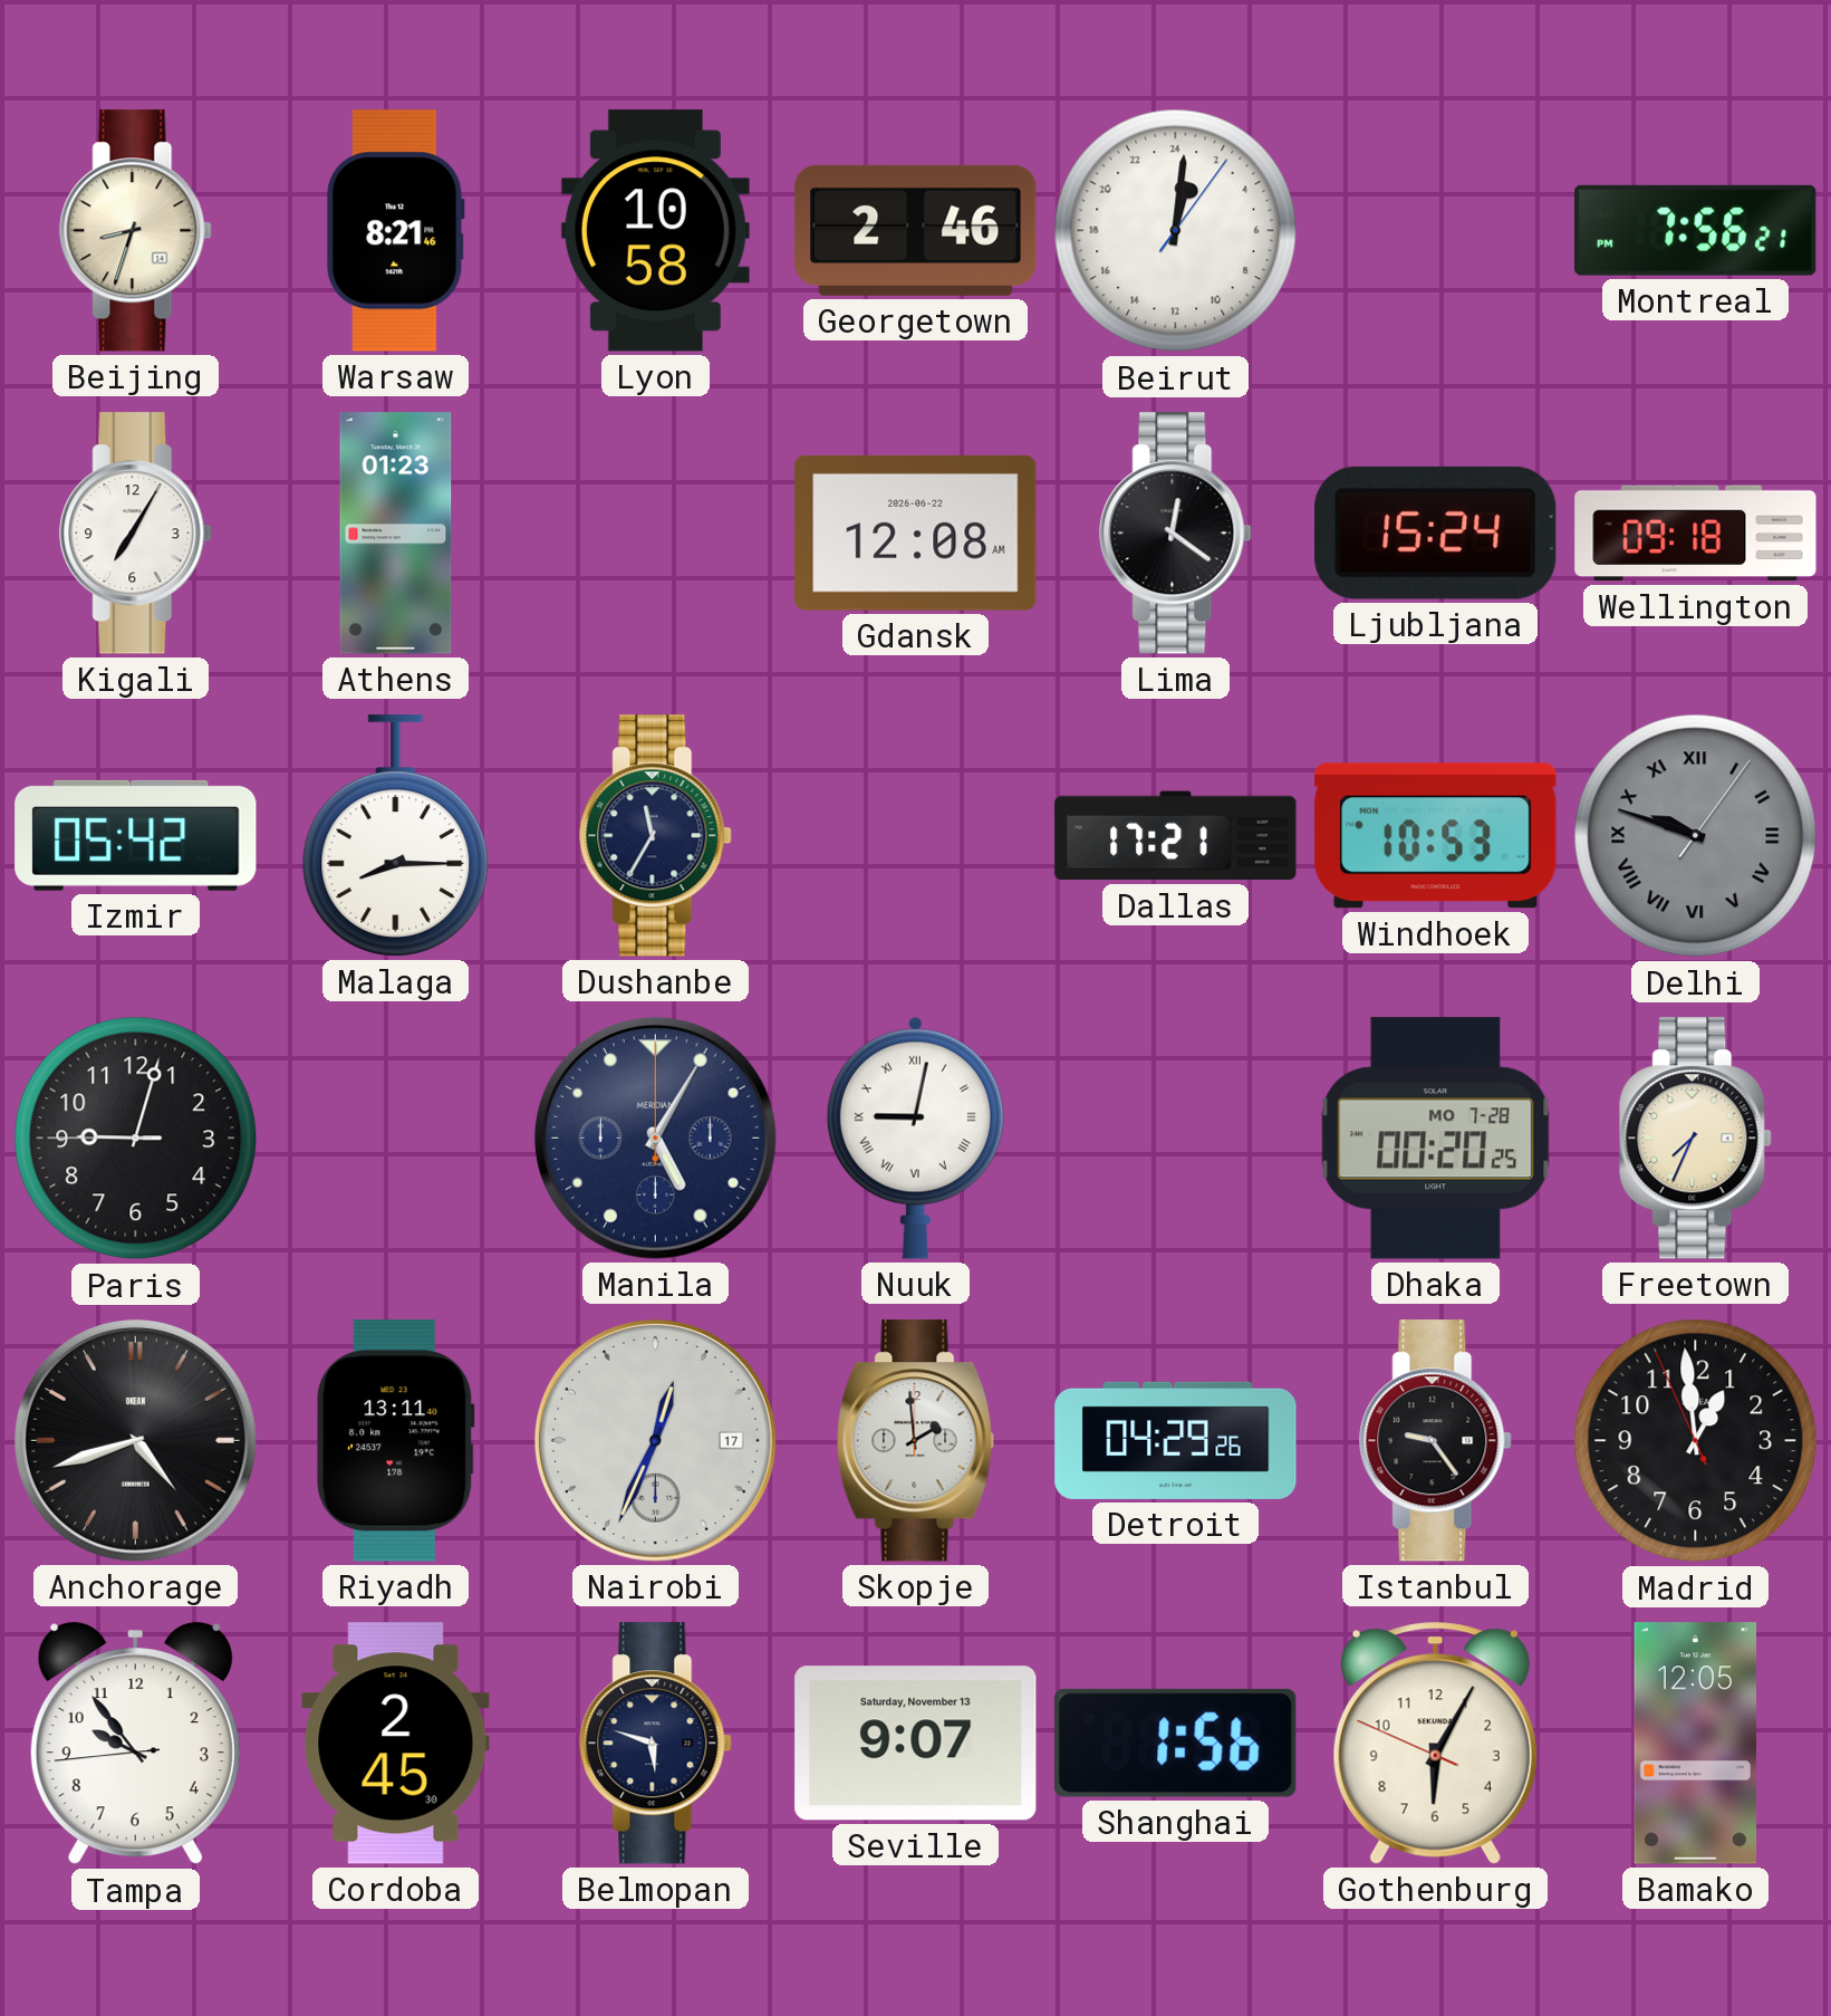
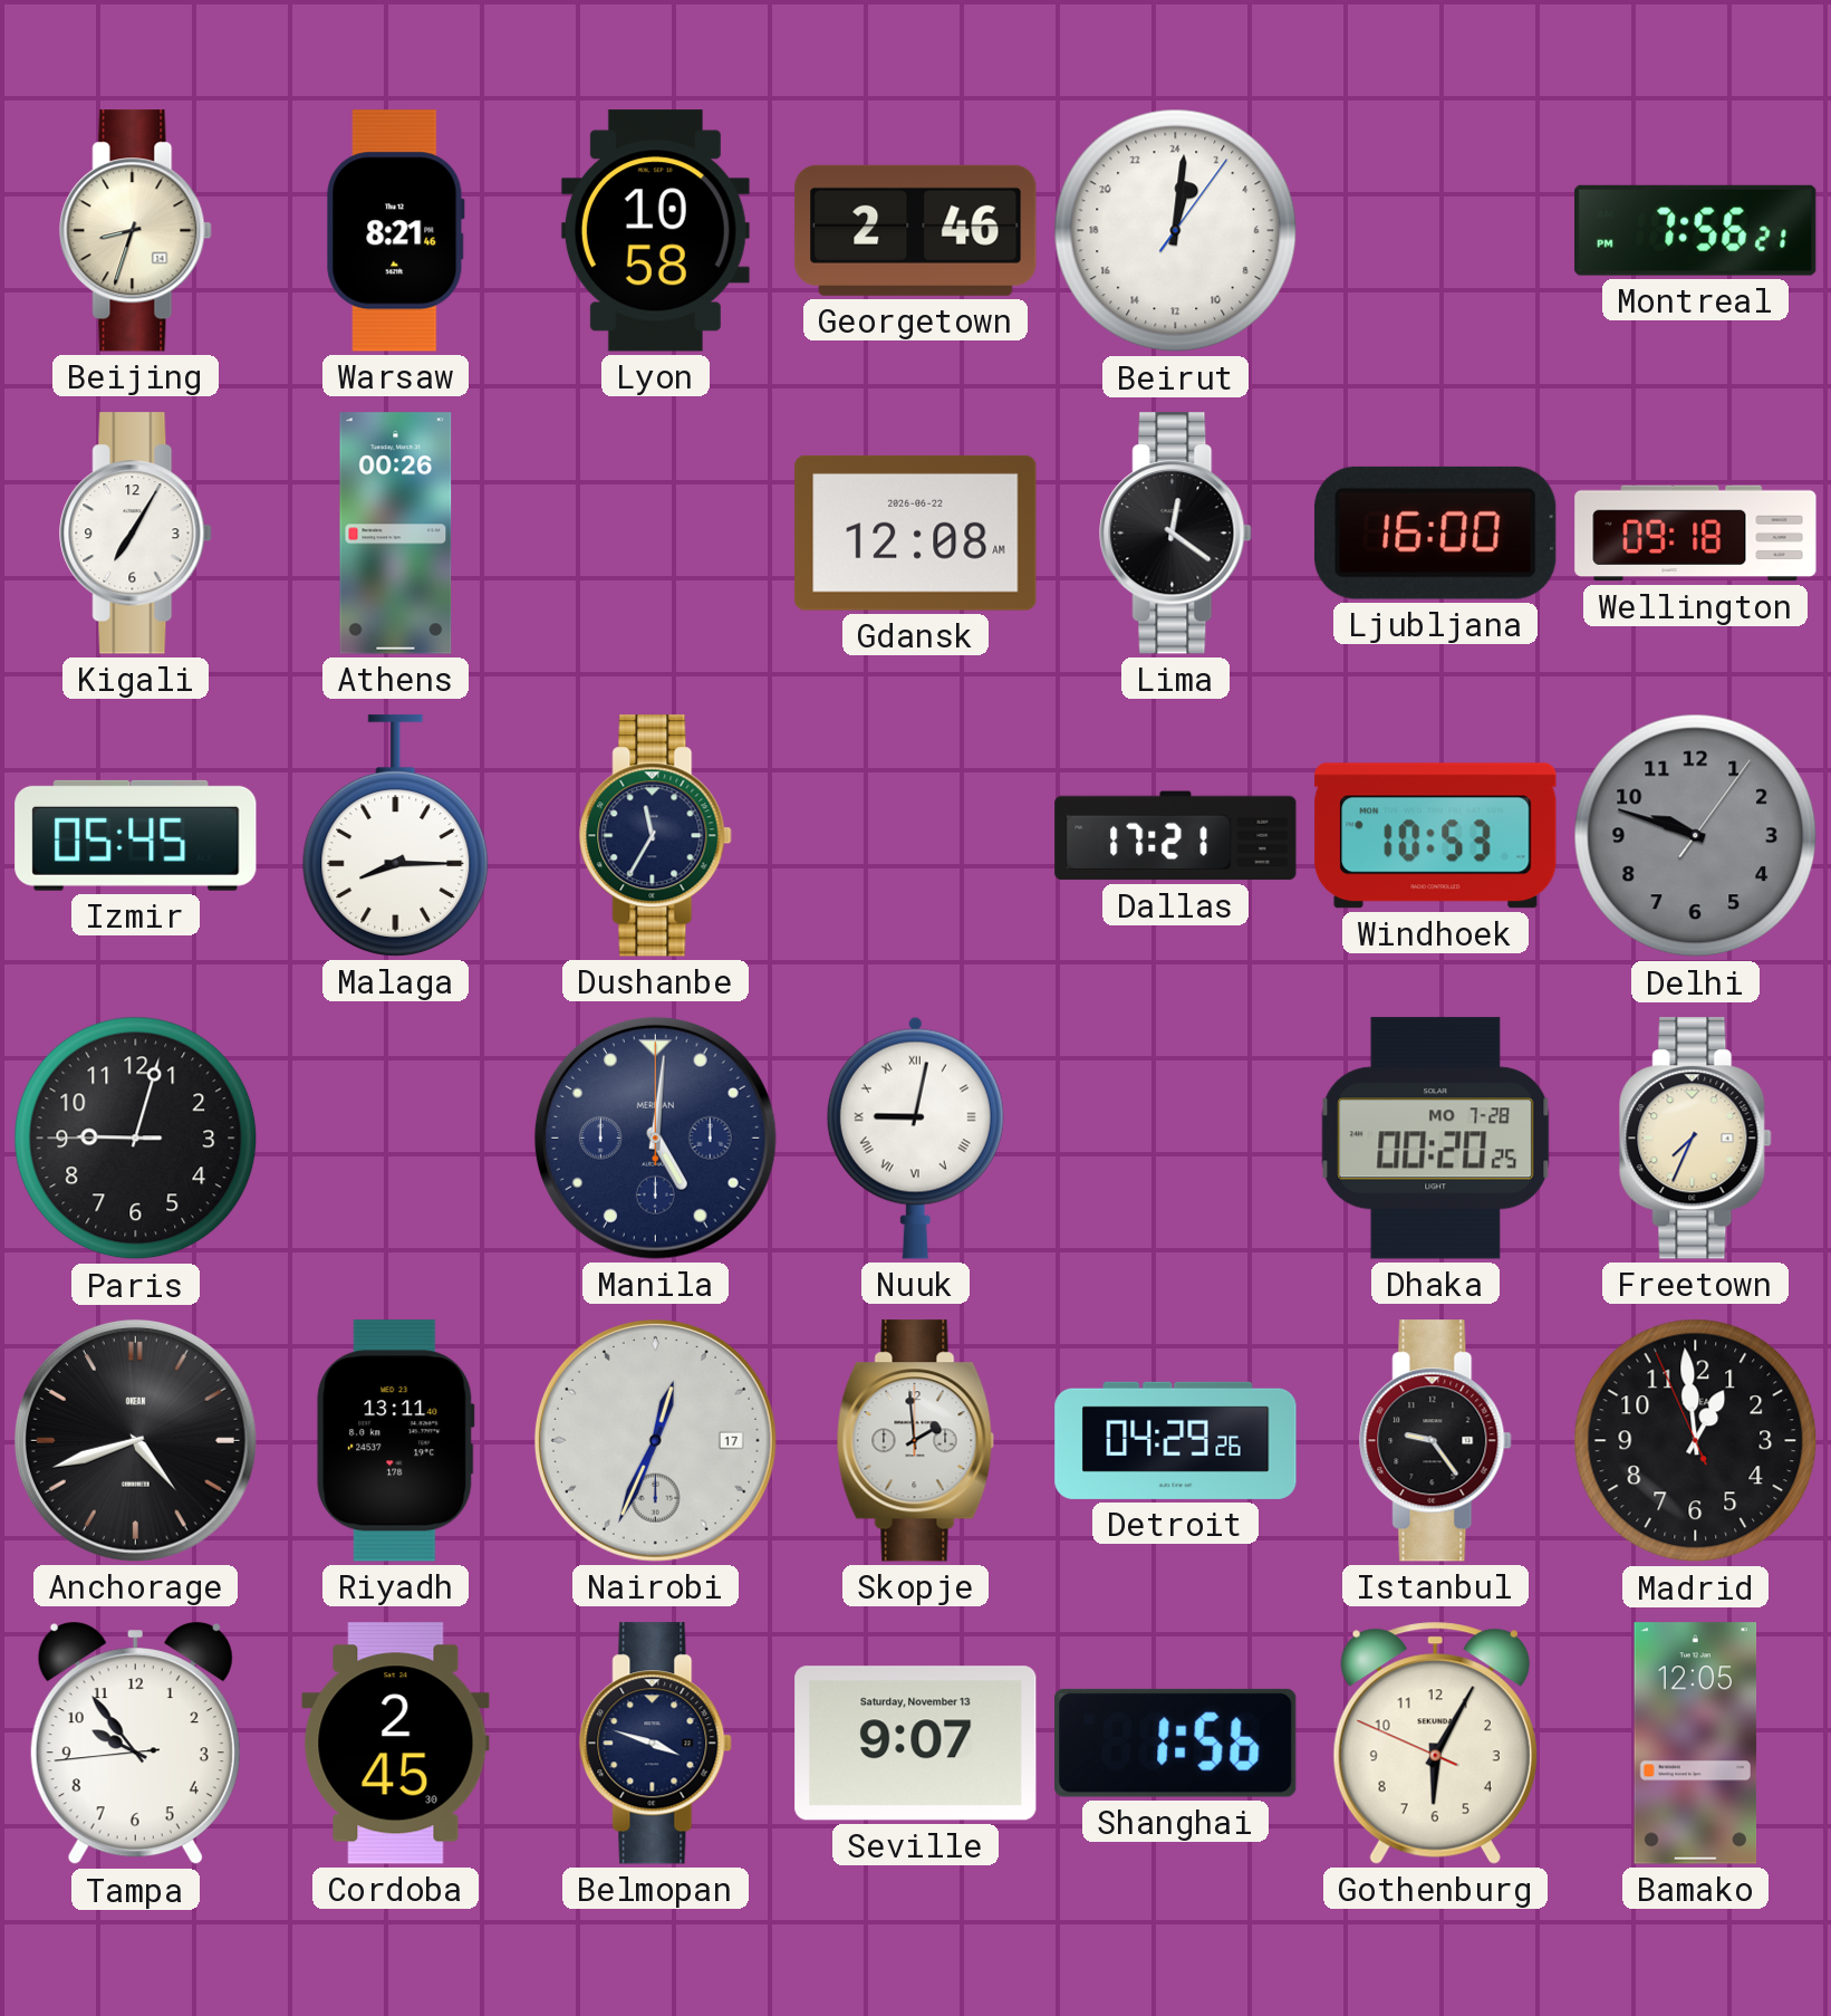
Athens: 01:23 -> 00:26 (396, 534)
Ljubljana: 15:24 -> 16:00 (1436, 532)
Izmir: 05:42 -> 05:45 (136, 835)
Delhi numerals: Roman -> Arabic (1696, 836)
Manila: 5:05 -> 5:01 (655, 1137)
Belmopan: 5:48 -> 3:48 (656, 1744)
